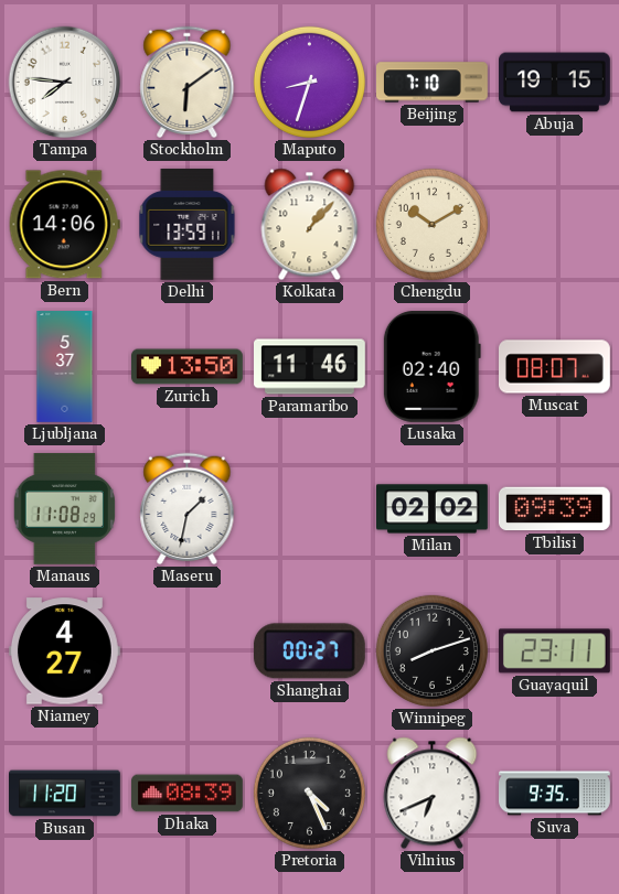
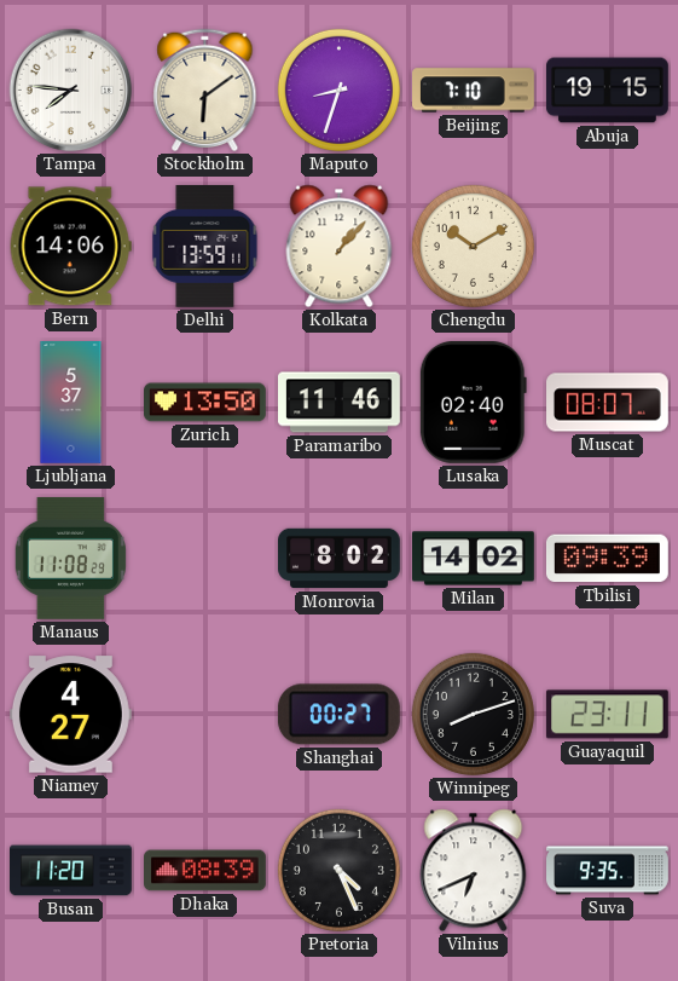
Maseru: 1:32 -> none (188, 509)
Monrovia: none -> 8:02 (340, 559)
Milan: 02:02 -> 14:02 (474, 559)
